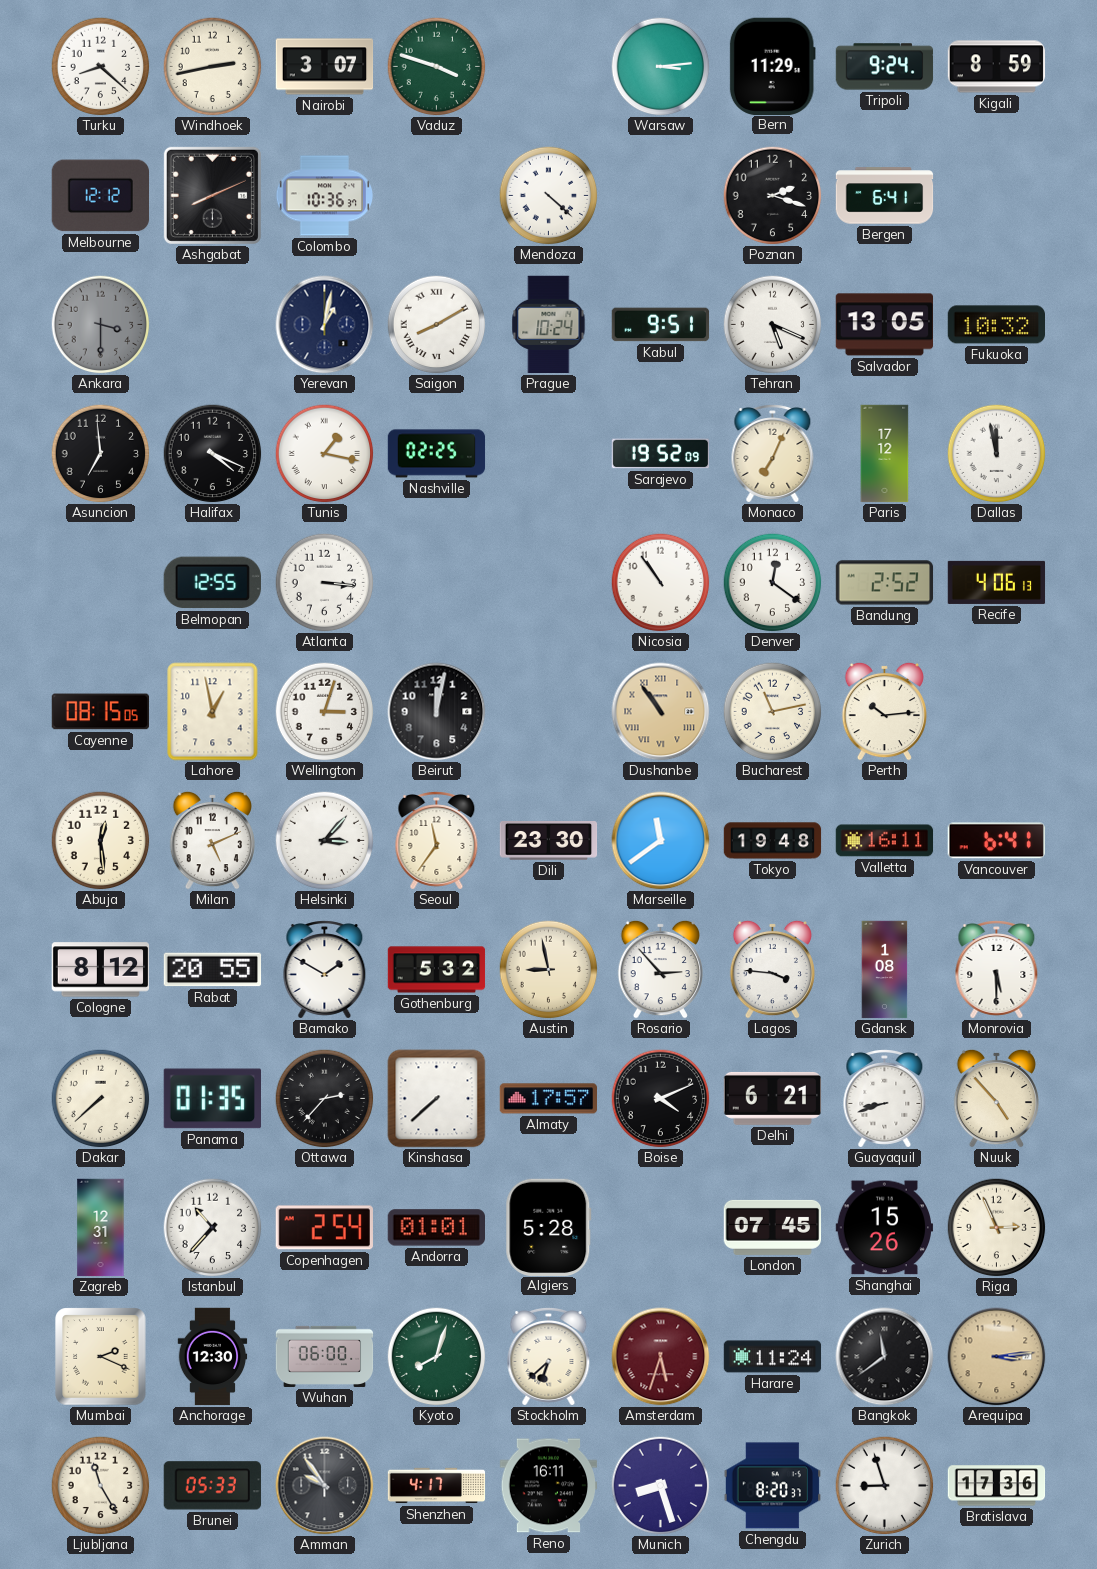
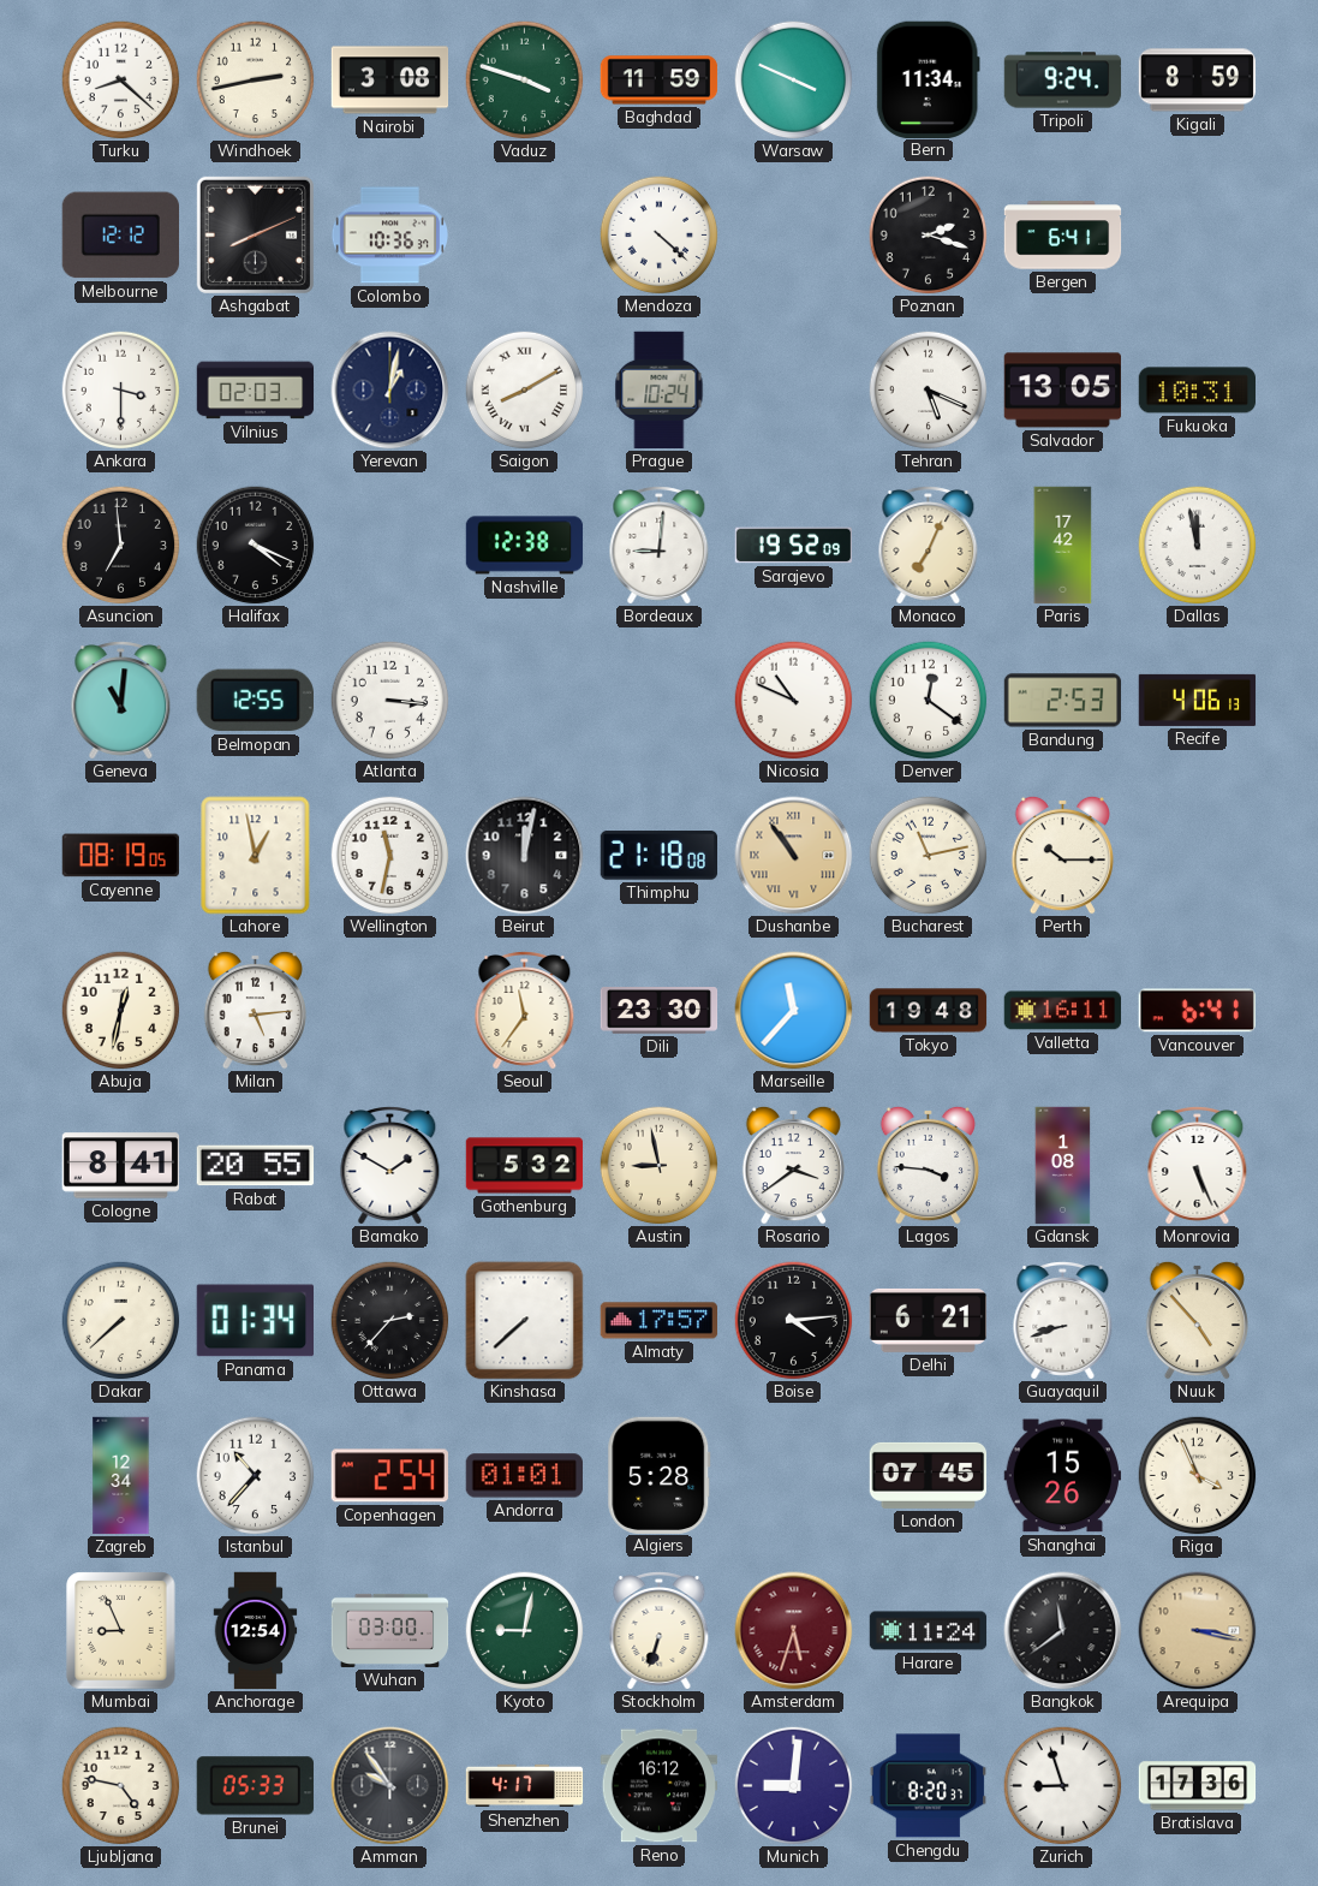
Nairobi: 3:07 -> 3:08 (390, 81)
Baghdad: none -> 11:59 (660, 81)
Warsaw: 3:14 -> 3:49 (794, 81)
Bern: 11:29 -> 11:34 (928, 79)
Ankara dial: grey -> white (121, 391)
Vilnius: none -> 02:03 (256, 391)
Kabul: 9:51 -> none (661, 325)
Fukuoka: 10:32 -> 10:31 (1197, 391)
Tunis: 1:17 -> none (325, 454)
Nashville: 02:25 -> 12:38 (525, 546)
Bordeaux: none -> 9:01 (660, 546)
Paris: 17:12 -> 17:42 (1063, 546)
Geneva: none -> 11:01 (121, 701)
Nicosia: 10:54 -> 10:49 (794, 701)
Bandung: 2:52 -> 2:53 (1063, 701)
Cayenne: 08:15 -> 08:19 (120, 856)
Wellington: 3:03 -> 11:32 (390, 856)
Thimphu: none -> 21:18 (658, 856)
Perth: 10:14 -> 10:15 (1062, 855)
Abuja: 12:29 -> 12:32 (121, 1011)
Milan: 5:11 -> 5:14 (255, 1010)
Helsinki: 3:07 -> none (325, 841)
Marseille: 11:39 -> 11:37 (794, 1011)
Cologne: 8:12 -> 8:41 (121, 1166)
Rosario: 2:53 -> 3:39 (793, 1165)
Monrovia: 5:30 -> 5:26 (1198, 1166)
Panama: 01:35 -> 01:34 (255, 1321)
Boise: 4:11 -> 4:14 (794, 1321)
Zagreb: 12:31 -> 12:34 (121, 1476)
Riga: 2:56 -> 3:56 (1198, 1476)
Mumbai: 2:19 -> 8:56 (121, 1631)
Anchorage: 12:30 -> 12:54 (256, 1631)
Wuhan: 06:00 -> 03:00 (390, 1630)
Kyoto: 8:03 -> 9:02 (525, 1631)
Stockholm: 6:38 -> 6:33 (660, 1631)
Arequipa: 3:14 -> 3:17 (1198, 1631)
Ljubljana: 11:25 -> 4:47 (121, 1786)
Reno: 16:11 -> 16:12 (660, 1786)
Munich: 8:27 -> 9:01 (794, 1786)
